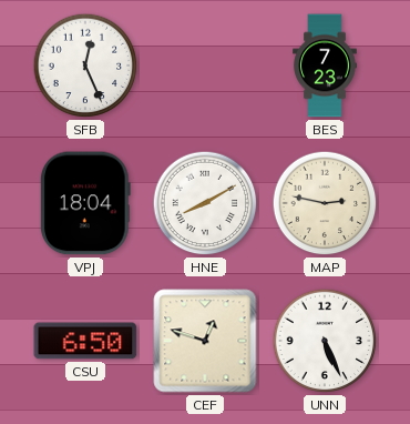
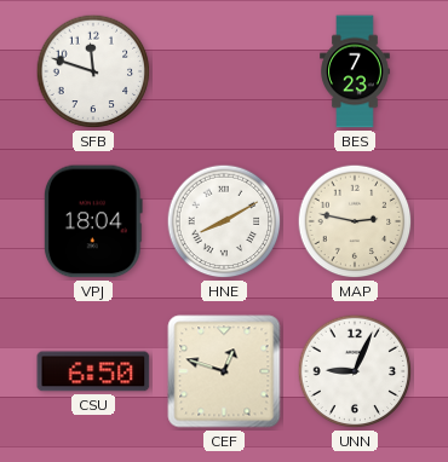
SFB: 12:26 -> 11:48 (93, 71)
UNN: 5:26 -> 9:04 (355, 371)
